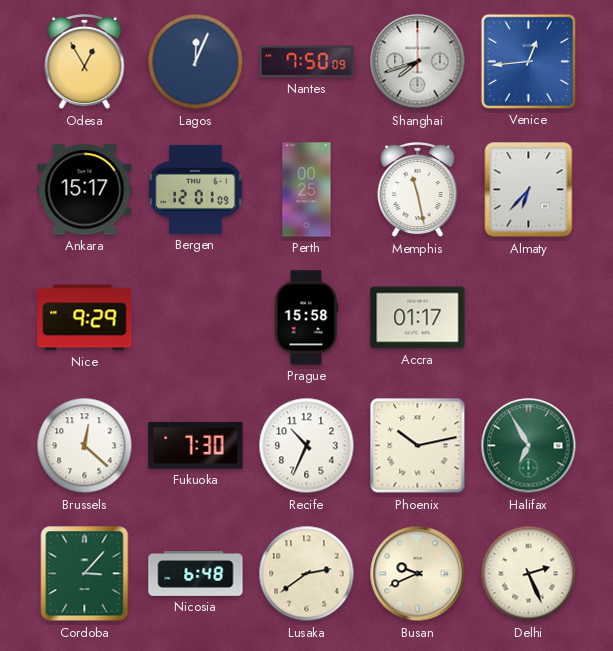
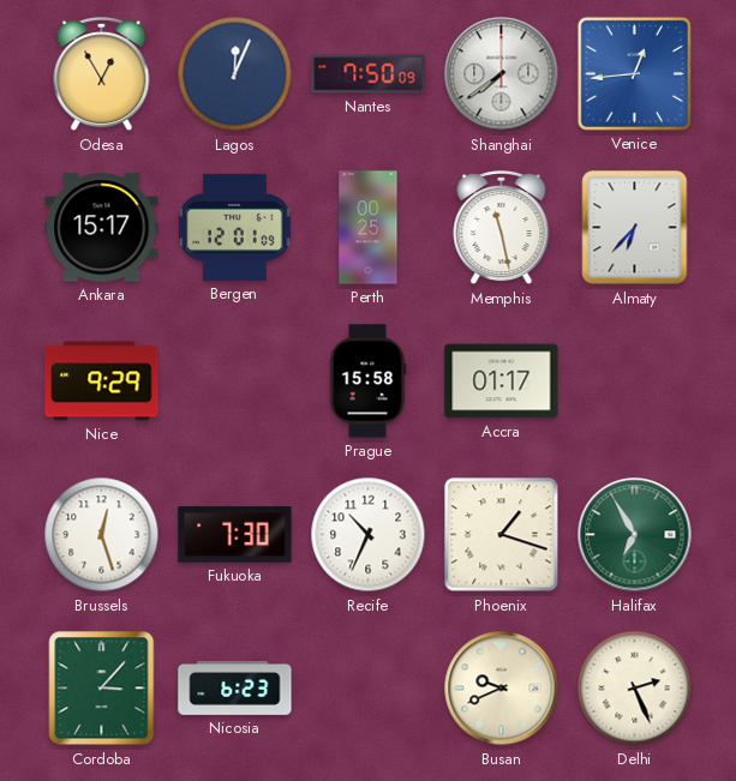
Shanghai: 7:42 -> 7:39 (502, 74)
Brussels: 12:22 -> 12:27 (102, 535)
Phoenix: 10:13 -> 1:18 (502, 535)
Nicosia: 6:48 -> 6:23 (235, 689)
Lusaka: 2:39 -> none (307, 574)
